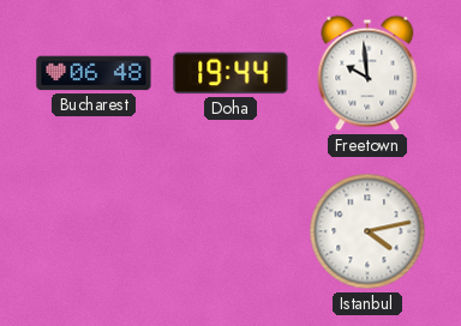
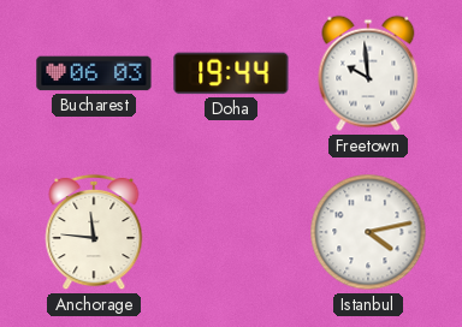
Bucharest: 06:48 -> 06:03 (94, 73)
Anchorage: none -> 11:46 (94, 232)
